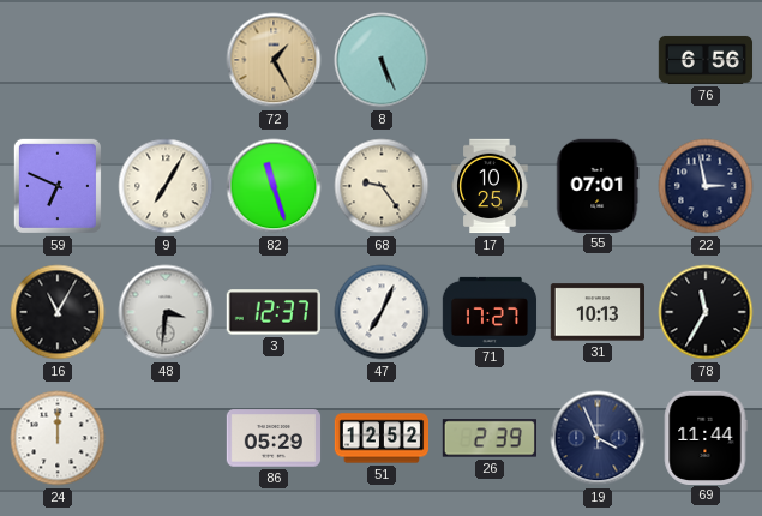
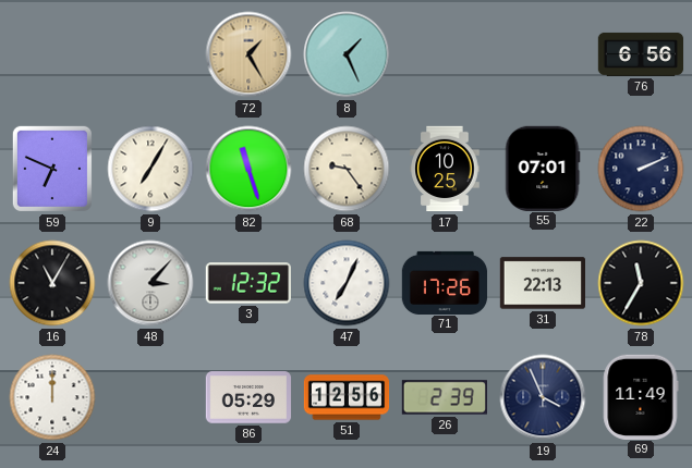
8: 5:26 -> 1:26 (347, 54)
22: 2:58 -> 2:11 (641, 169)
48: 3:31 -> 3:07 (150, 283)
3: 12:37 -> 12:32 (247, 283)
71: 17:27 -> 17:26 (445, 282)
31: 10:13 -> 22:13 (542, 283)
51: 12:52 -> 12:56 (347, 397)
69: 11:44 -> 11:49 (641, 396)
